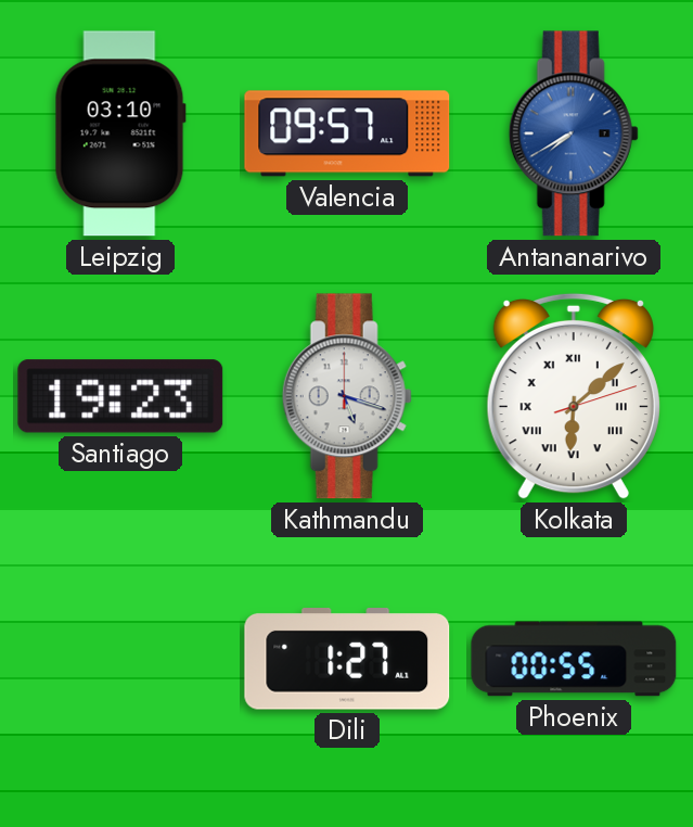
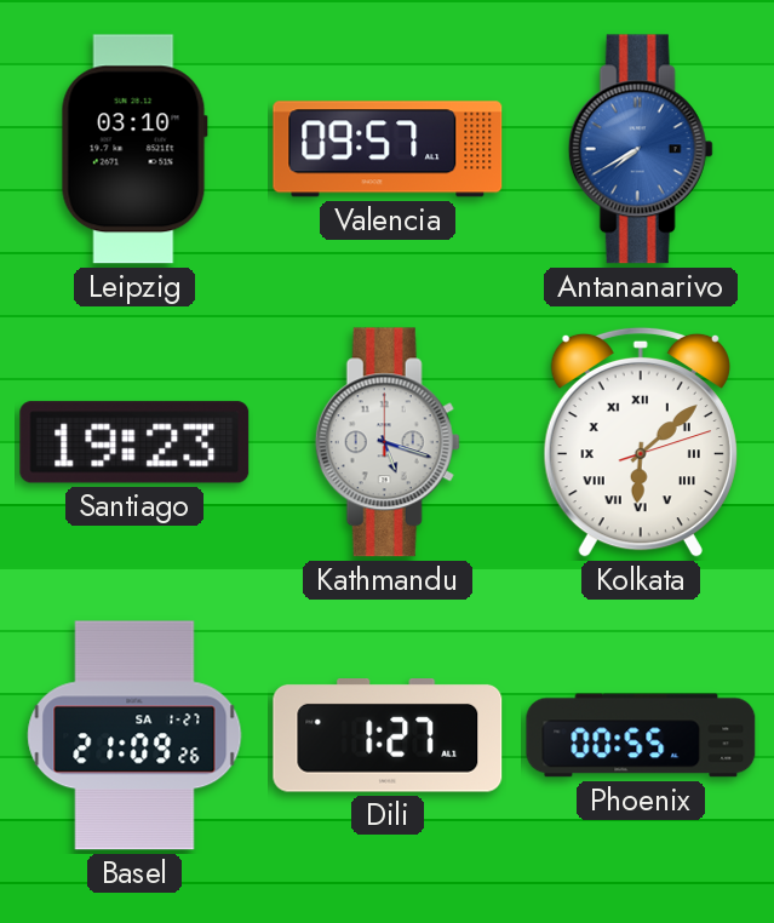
Basel: none -> 21:09 (134, 735)
